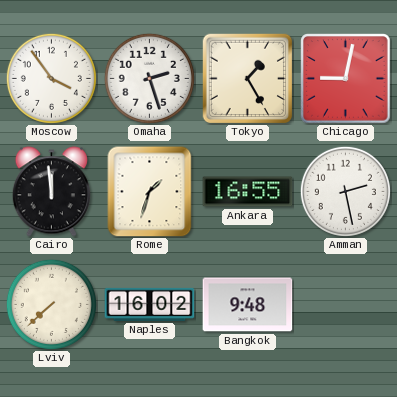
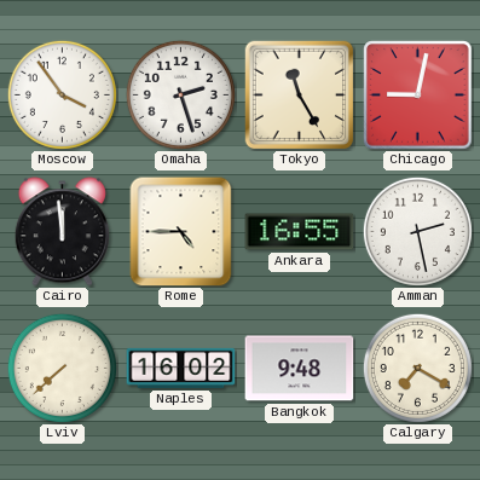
Tokyo: 1:25 -> 11:25 (299, 96)
Rome: 1:33 -> 4:45 (181, 232)
Calgary: none -> 7:20 (417, 368)
